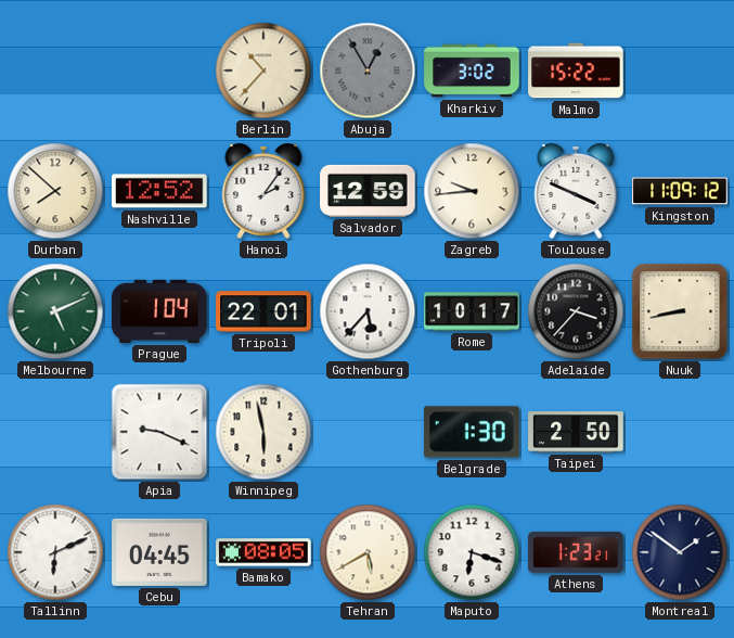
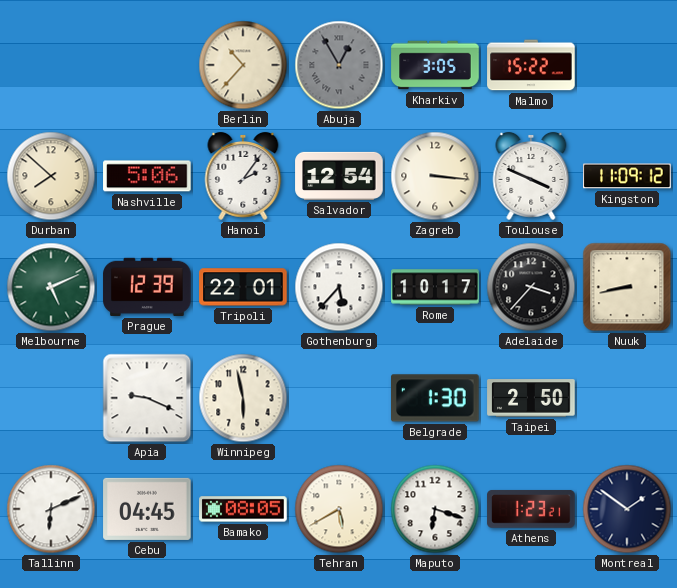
Kharkiv: 3:02 -> 3:05 (435, 65)
Nashville: 12:52 -> 5:06 (147, 176)
Salvador: 12:59 -> 12:54 (339, 176)
Zagreb: 9:44 -> 3:16 (435, 176)
Prague: 1:04 -> 12:39 (147, 287)
